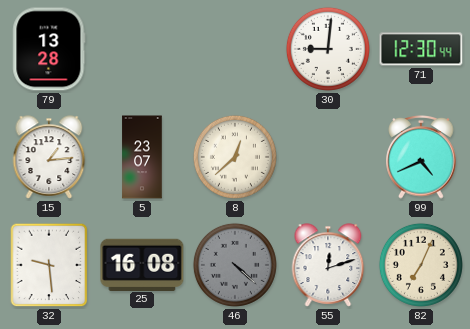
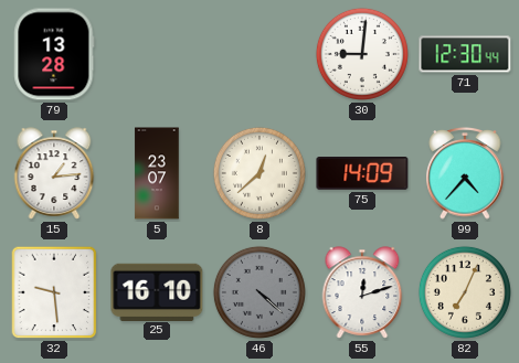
75: none -> 14:09 (362, 173)
99: 4:41 -> 4:37 (465, 174)
25: 16:08 -> 16:10 (157, 291)
